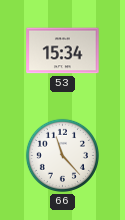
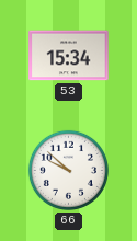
66: 11:23 -> 9:52 (68, 170)
